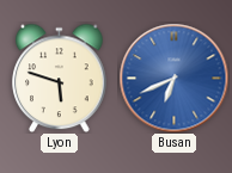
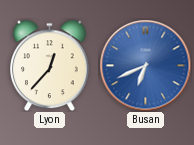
Lyon: 5:48 -> 12:37 (50, 65)
